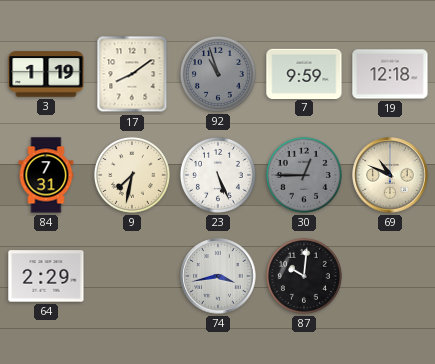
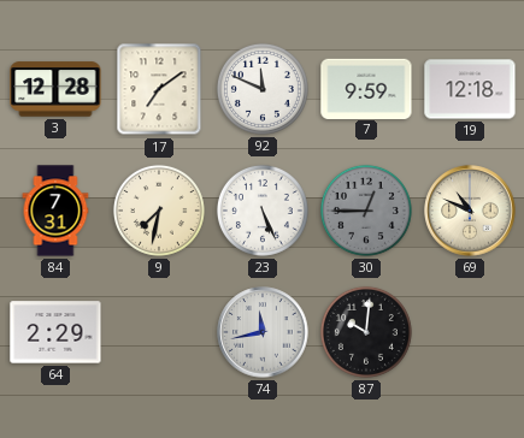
3: 1:19 -> 12:28 (55, 89)
17: 8:09 -> 7:09 (159, 89)
92: 10:57 -> 11:49 (263, 89)
92 dial: grey -> white (263, 89)
74: 3:43 -> 11:43 (263, 332)
